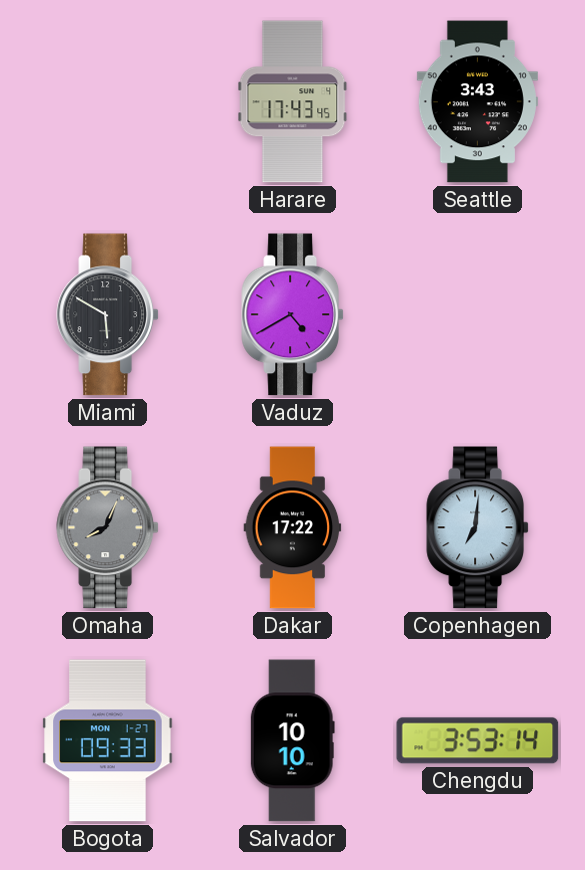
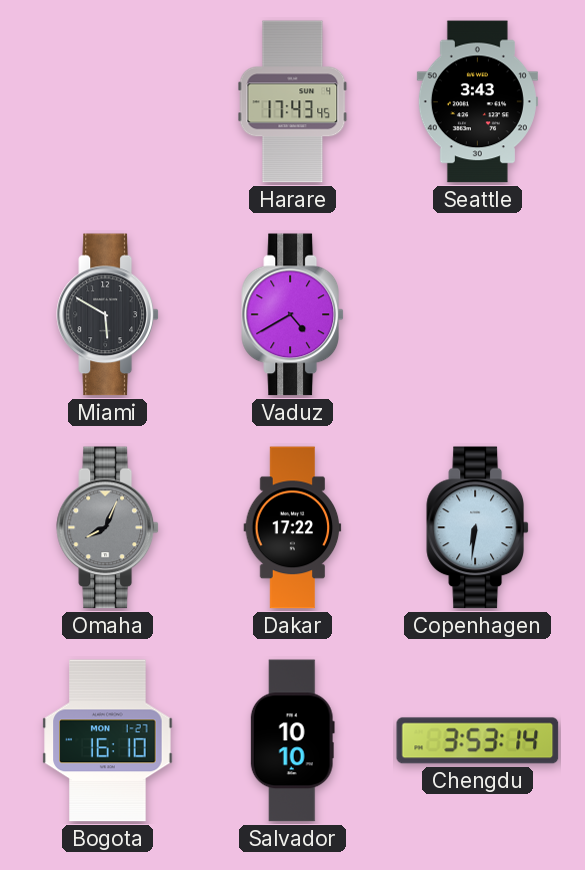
Copenhagen: 7:01 -> 6:31 (477, 528)
Bogota: 09:33 -> 16:10 (108, 741)
